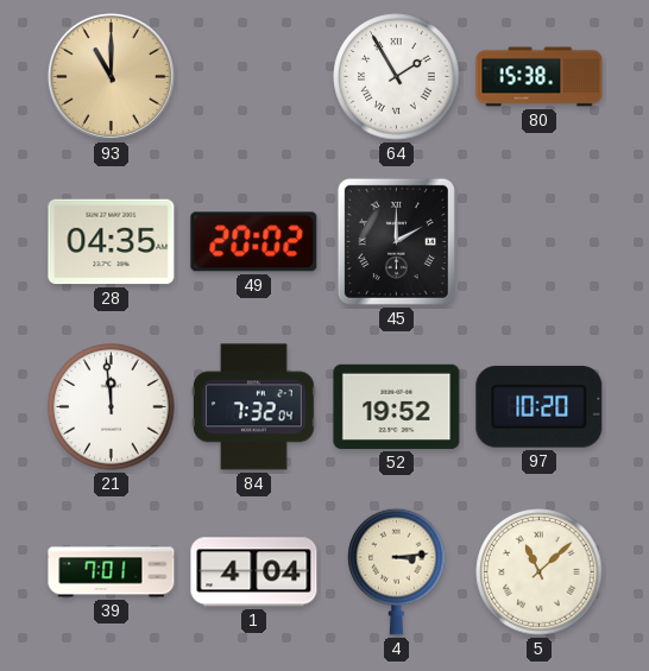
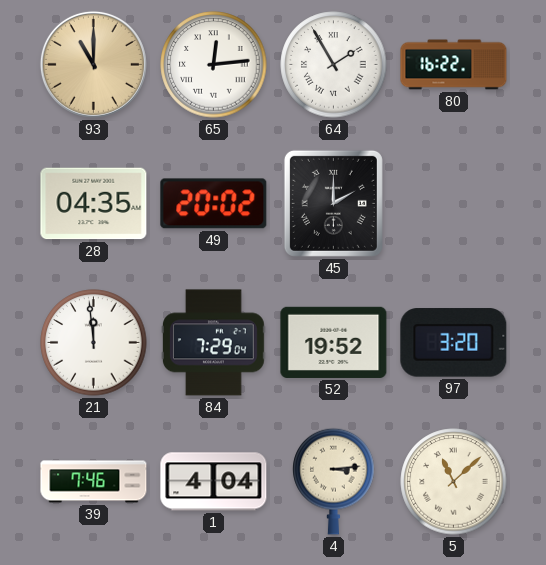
65: none -> 12:14 (214, 65)
80: 15:38 -> 16:22 (454, 65)
84: 7:32 -> 7:29 (213, 343)
97: 10:20 -> 3:20 (454, 343)
39: 7:01 -> 7:46 (94, 482)
